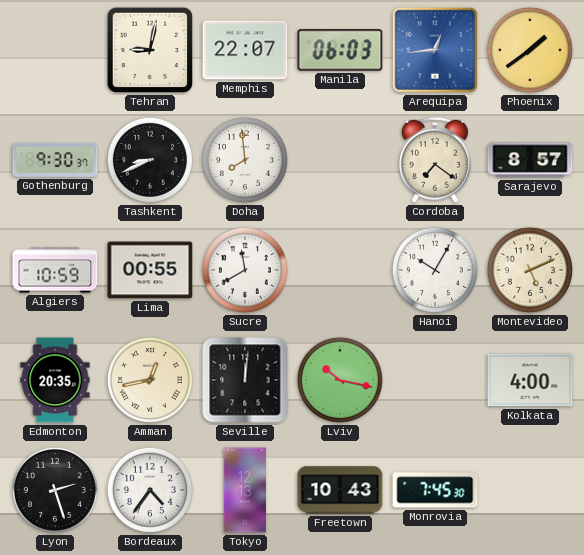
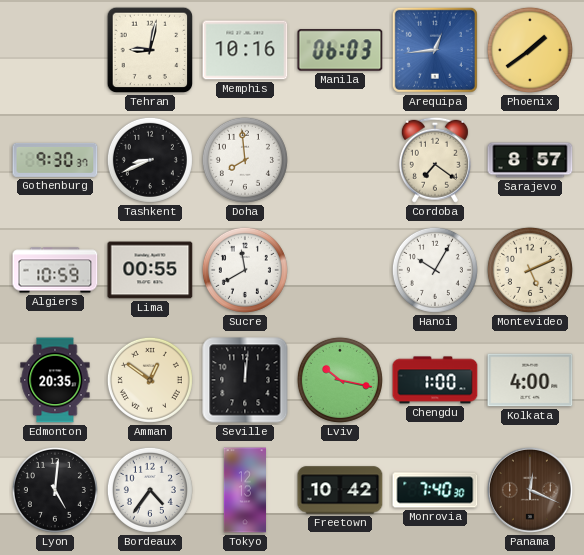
Memphis: 22:07 -> 10:16 (245, 50)
Amman: 12:43 -> 12:51 (150, 380)
Chengdu: none -> 1:00 (435, 380)
Lyon: 2:27 -> 5:01 (55, 490)
Freetown: 10:43 -> 10:42 (340, 490)
Monrovia: 7:45 -> 7:40 (435, 490)
Panama: none -> 12:19 (530, 490)
